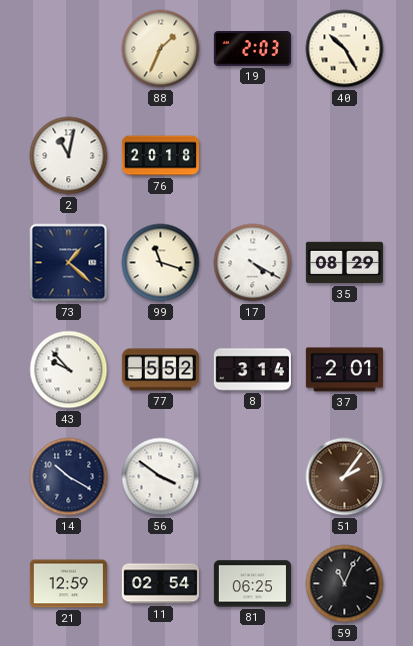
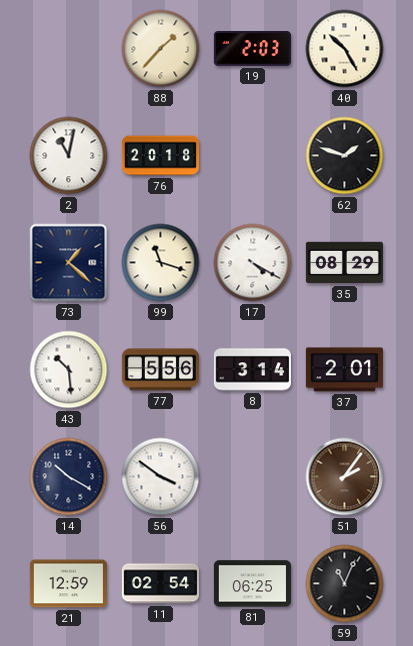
88: 1:34 -> 1:37 (161, 49)
62: none -> 1:48 (345, 156)
43: 9:53 -> 10:29 (69, 370)
77: 5:52 -> 5:56 (160, 370)
